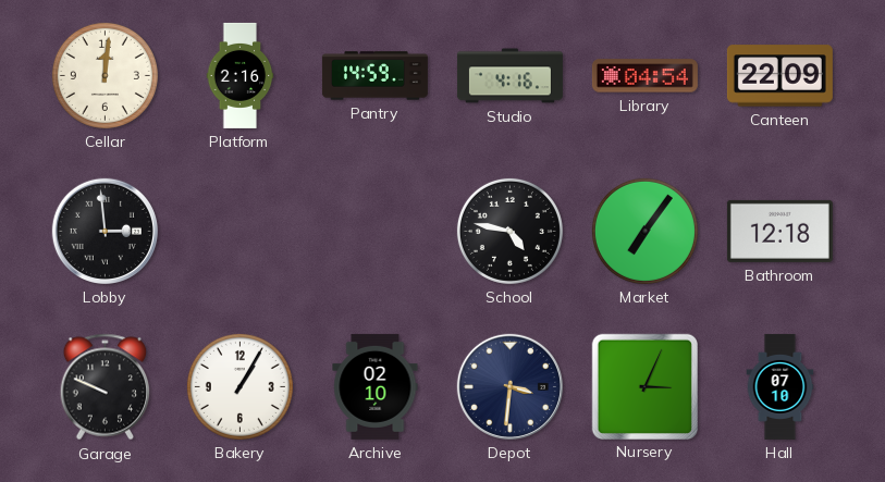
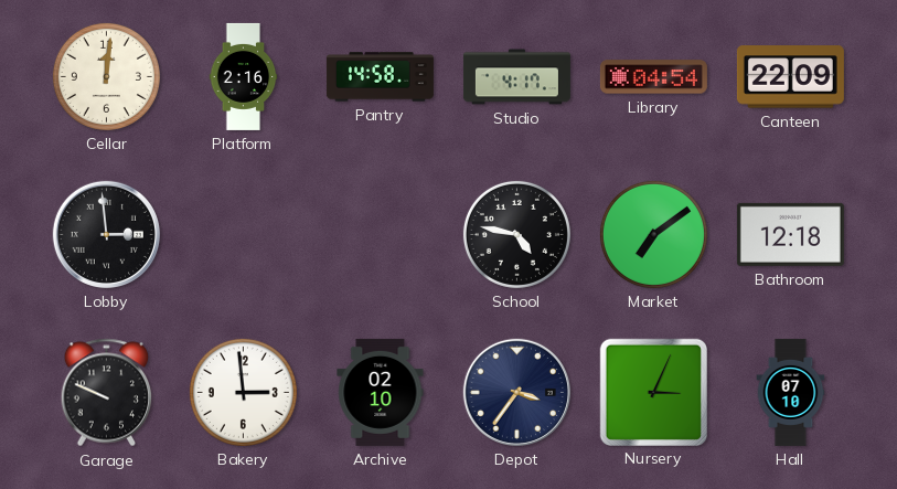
Pantry: 14:59 -> 14:58 (380, 77)
Studio: 4:16 -> 4:17 (516, 77)
Market: 7:06 -> 7:09 (653, 234)
Bakery: 1:05 -> 2:59 (243, 392)
Depot: 3:31 -> 3:36 (516, 392)
